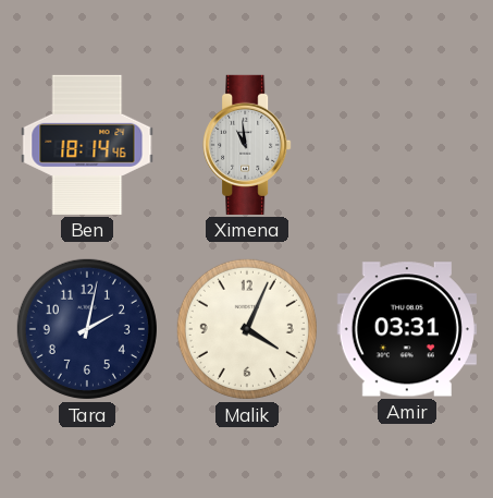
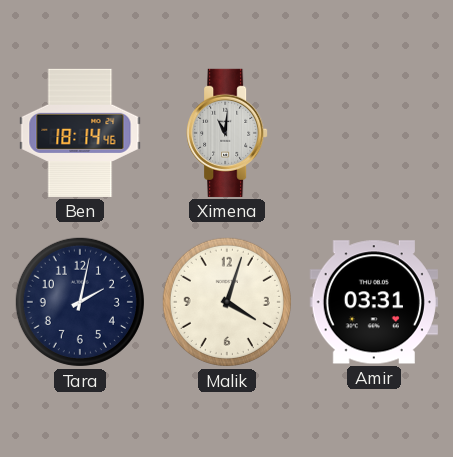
Ximena: 10:59 -> 11:01 (227, 133)
Malik: 4:04 -> 4:03 (227, 302)
